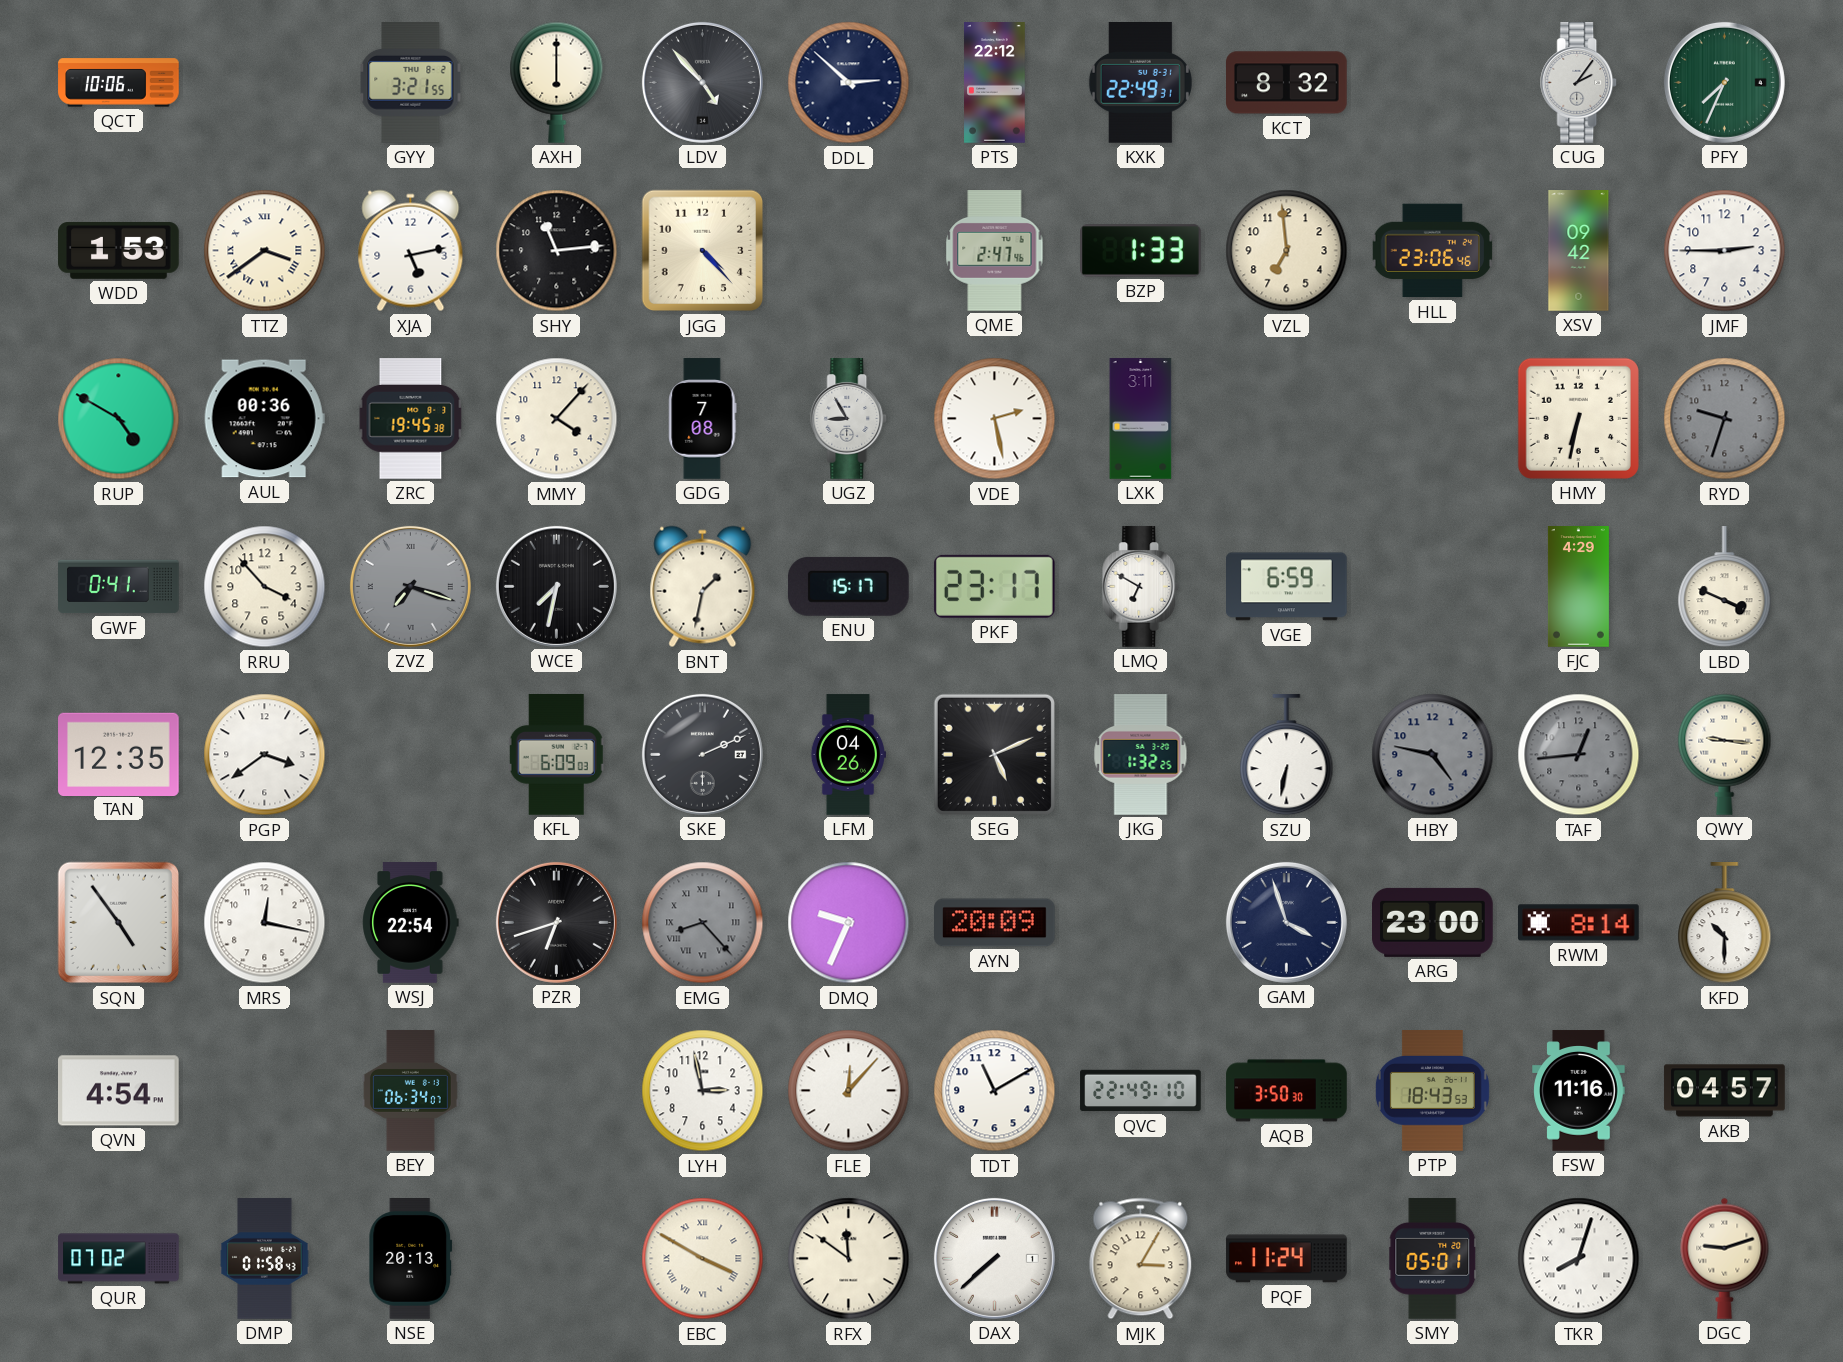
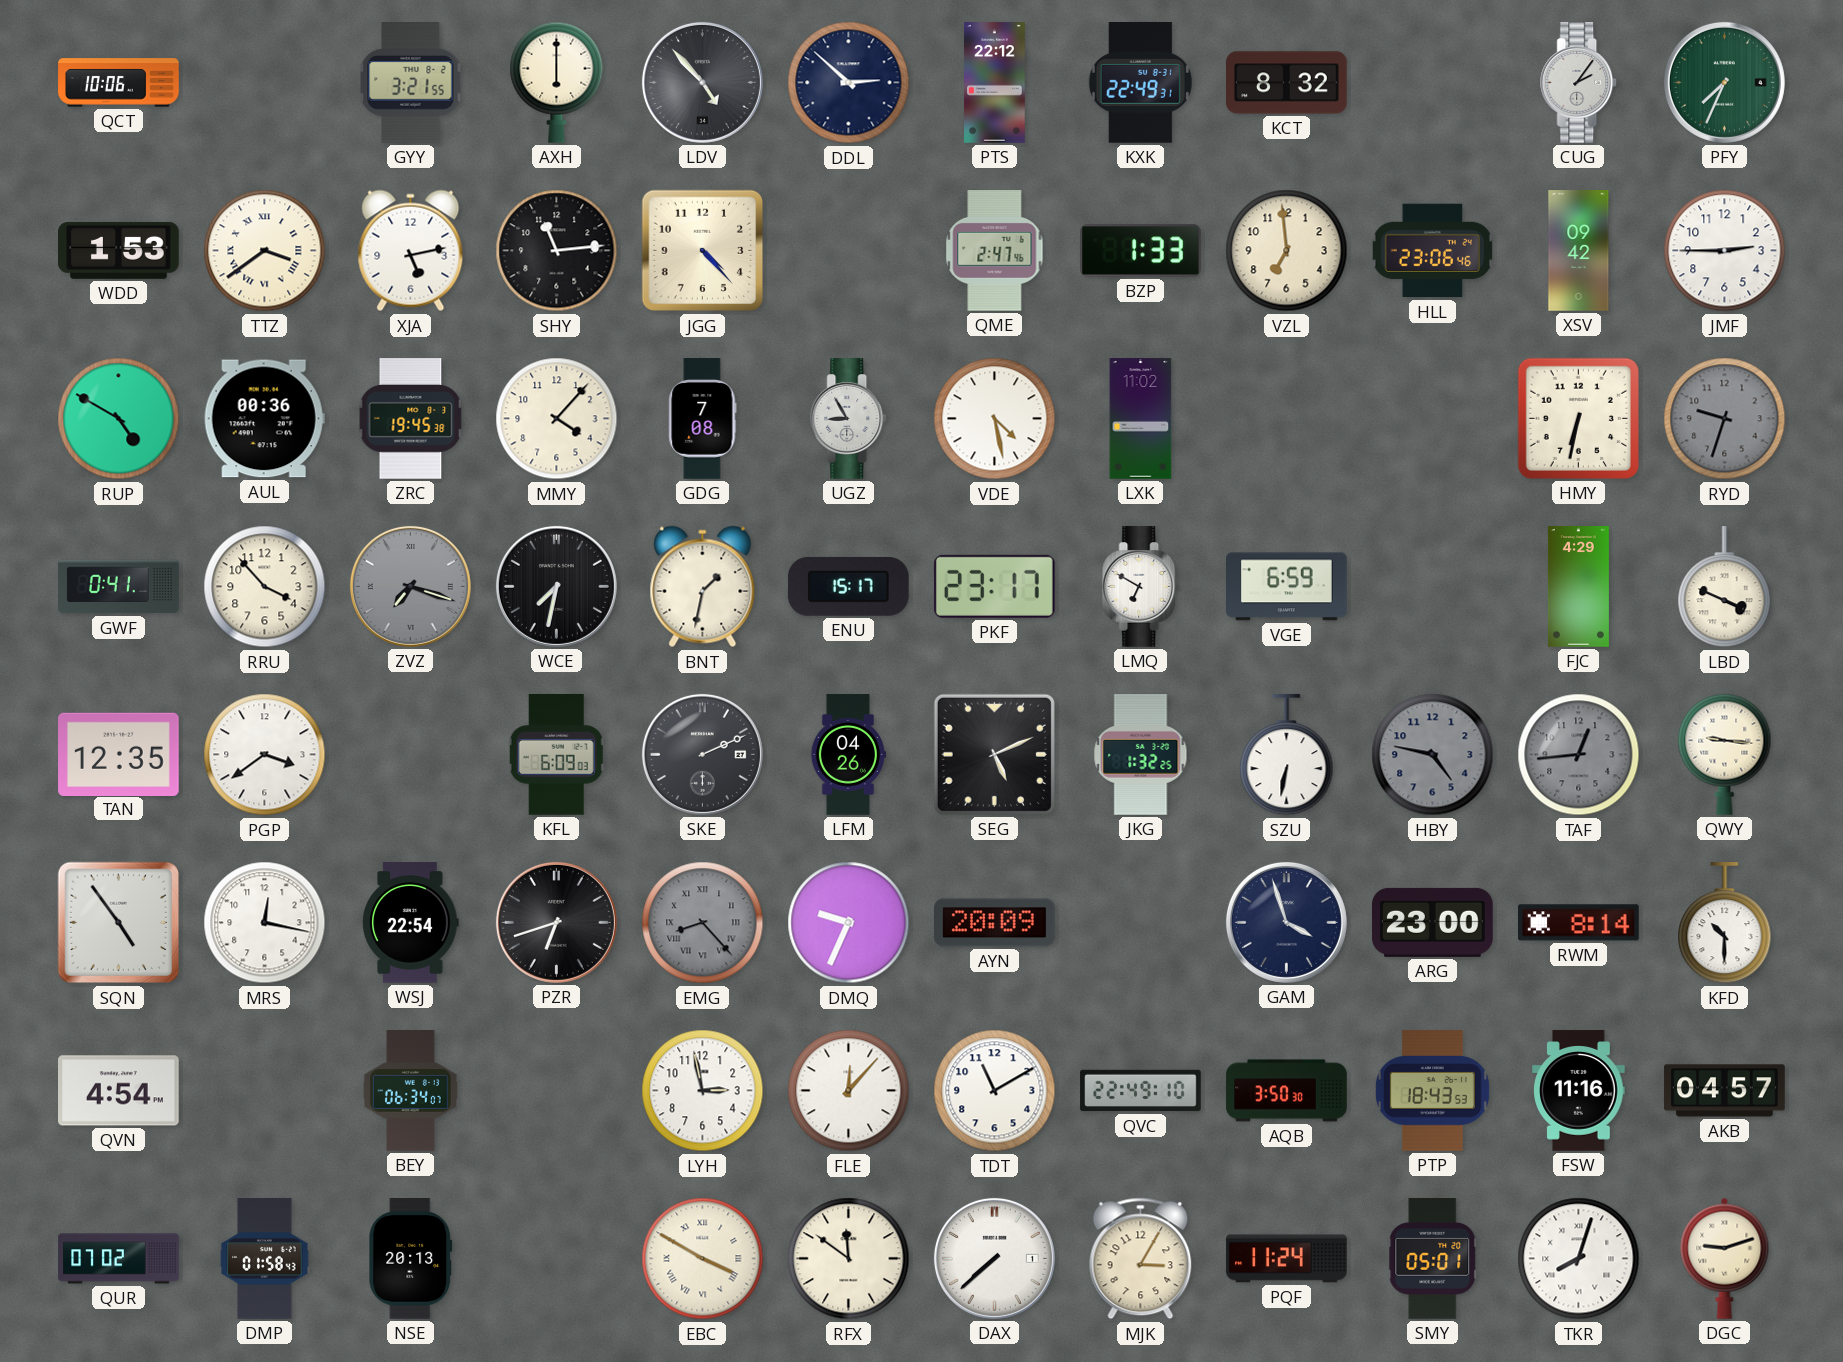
VDE: 2:28 -> 4:28 (995, 419)
LXK: 3:11 -> 11:02 (1141, 419)
